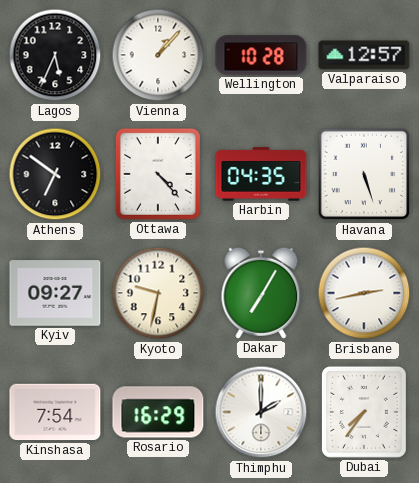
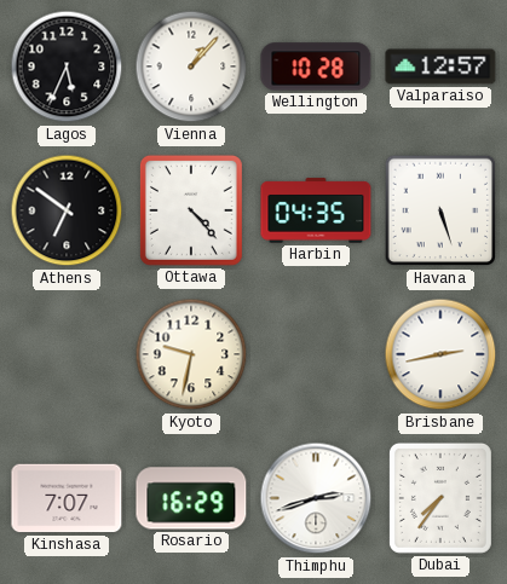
Kyiv: 09:27 -> none (55, 293)
Dakar: 7:05 -> none (261, 293)
Kinshasa: 7:54 -> 7:07 (67, 498)
Thimphu: 2:00 -> 2:42 (316, 498)
